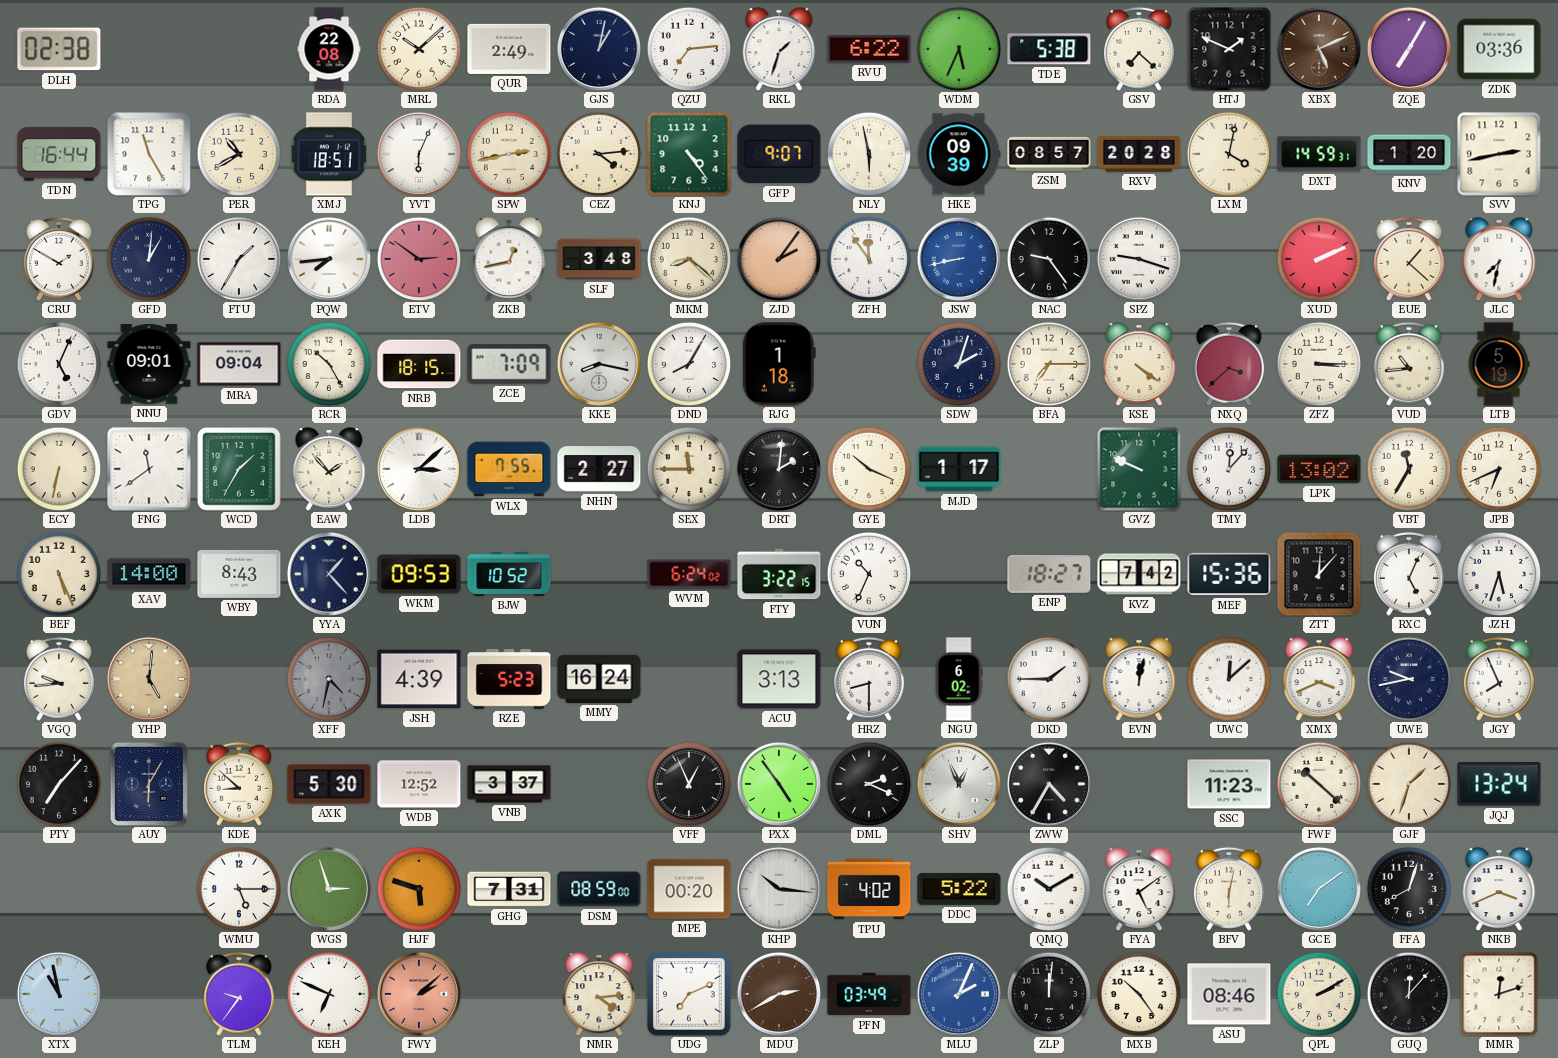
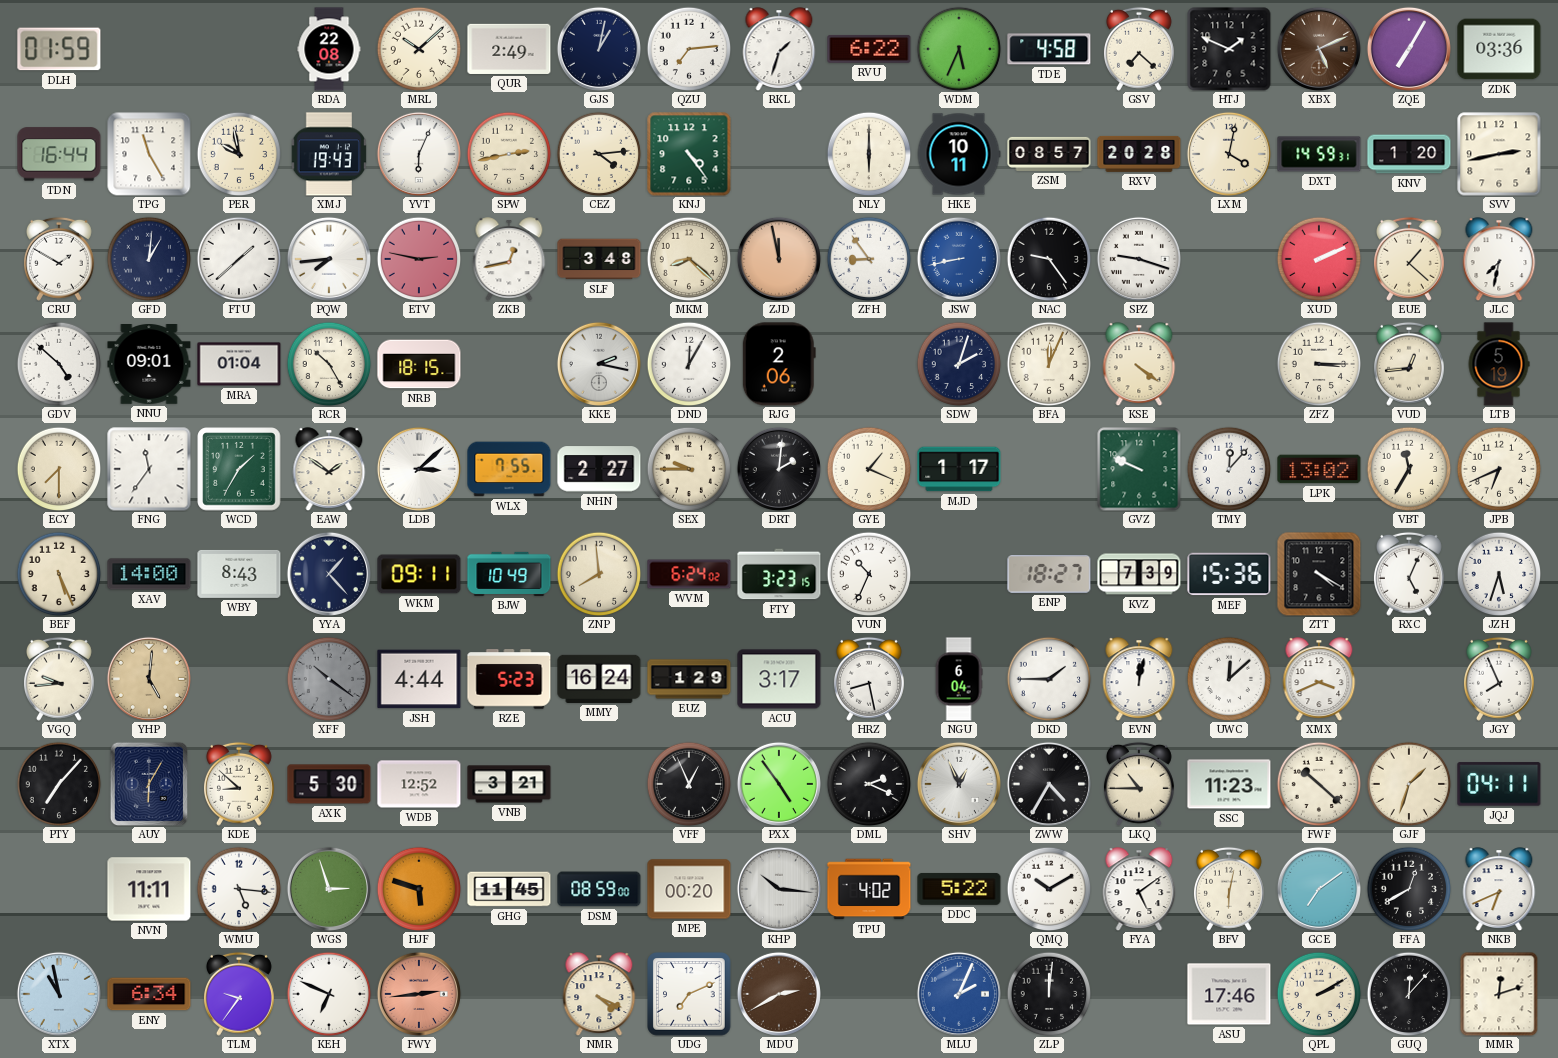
DLH: 02:38 -> 01:59 (59, 49)
TDE: 5:38 -> 4:58 (1049, 49)
PER: 10:40 -> 9:58 (239, 154)
XMJ: 18:51 -> 19:43 (329, 154)
GFP: 9:07 -> none (779, 154)
NLY: 5:58 -> 6:00 (869, 154)
HKE: 09:39 -> 10:11 (959, 154)
FTU: 1:35 -> 1:38 (239, 259)
ETV: 2:51 -> 2:47 (419, 259)
ZJD: 2:06 -> 11:58 (779, 259)
ZFH: 11:54 -> 8:54 (869, 259)
GDV: 5:04 -> 4:52 (59, 364)
MRA: 09:04 -> 01:04 (239, 364)
ZCE: 7:09 -> none (509, 364)
KKE: 8:17 -> 2:17 (599, 364)
DND: 8:05 -> 12:05 (689, 364)
RJG: 1:18 -> 2:06 (779, 364)
BFA: 7:15 -> 12:04 (1049, 364)
NXQ: 3:38 -> none (1229, 364)
VUD: 10:44 -> 12:44 (1409, 364)
ECY: 6:32 -> 7:30 (59, 469)
FNG: 11:39 -> 11:36 (149, 469)
EAW: 1:53 -> 1:51 (329, 469)
SEX: 11:45 -> 9:45 (689, 469)
GYE: 10:19 -> 1:19 (869, 469)
WKM: 09:53 -> 09:11 (419, 574)
BJW: 10:52 -> 10:49 (509, 574)
ZNP: none -> 7:59 (599, 574)
FTY: 3:22 -> 3:23 (779, 574)
KVZ: 7:42 -> 7:39 (1139, 574)
ZTT: 12:07 -> 4:20 (1319, 574)
XFF: 4:32 -> 10:21 (329, 679)
JSH: 4:39 -> 4:44 (419, 679)
EUZ: none -> 1:29 (689, 679)
ACU: 3:13 -> 3:17 (779, 679)
HRZ: 8:30 -> 8:28 (869, 679)
NGU: 6:02 -> 6:04 (959, 679)
UWE: 9:43 -> none (1409, 679)
VNB: 3:37 -> 3:21 (509, 784)
LKQ: none -> 10:45 (1139, 784)
JQJ: 13:24 -> 04:11 (1499, 784)
NVN: none -> 11:11 (149, 889)
WMU: 5:15 -> 5:16 (239, 889)
GHG: 7:31 -> 11:45 (509, 889)
FFA: 8:03 -> 12:40 (1409, 889)
NKB: 3:41 -> 6:41 (1499, 889)
ENY: none -> 6:34 (149, 994)
FWY: 2:08 -> 2:44 (419, 994)
NMR: 4:14 -> 4:19 (599, 994)
PFN: 03:49 -> none (869, 994)
MXB: 10:24 -> none (1139, 994)
ASU: 08:46 -> 17:46 (1229, 994)
